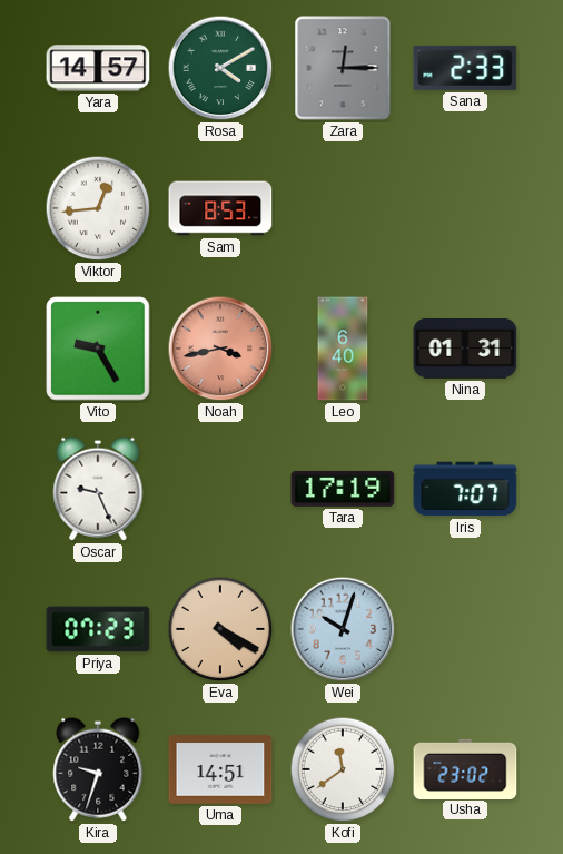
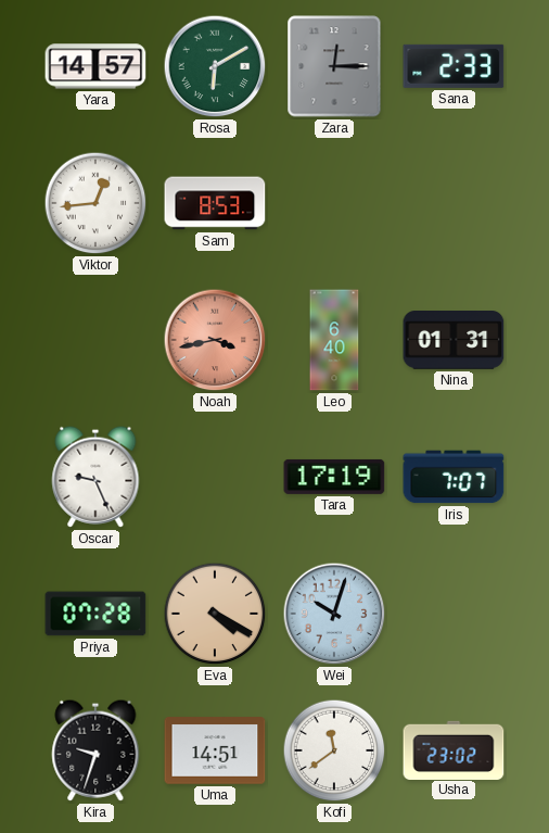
Rosa: 4:10 -> 6:10 (215, 66)
Vito: 9:25 -> none (98, 349)
Priya: 07:23 -> 07:28 (95, 614)
